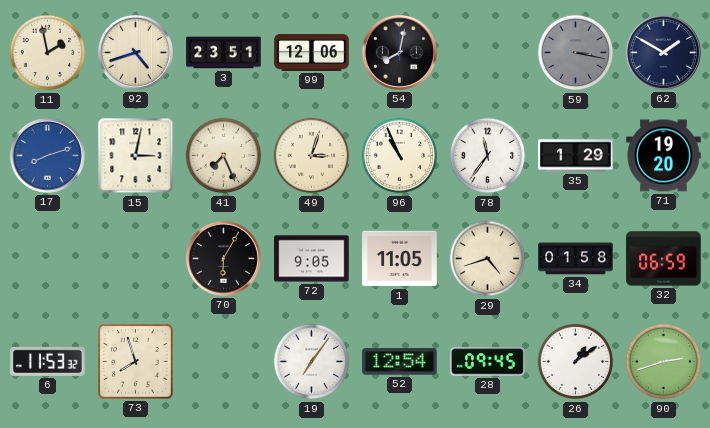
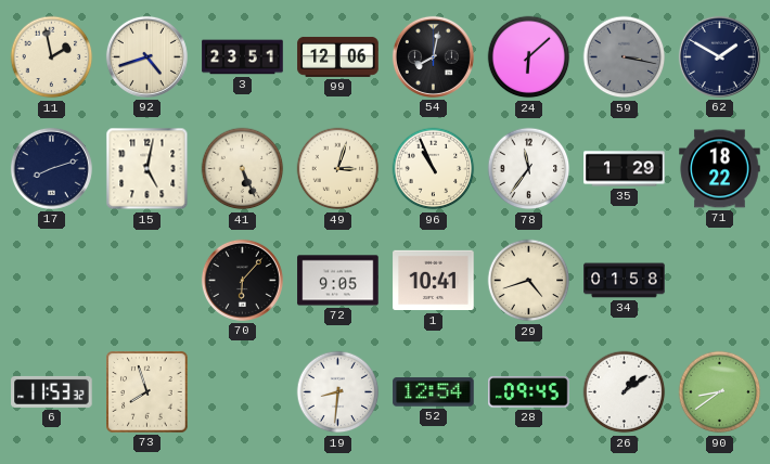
24: none -> 6:08 (529, 57)
17 dial: blue -> navy (51, 168)
15: 3:02 -> 5:02 (147, 169)
41: 7:26 -> 5:26 (243, 169)
71: 19:20 -> 18:22 (720, 169)
70: 6:05 -> 6:07 (242, 280)
1: 11:05 -> 10:41 (434, 281)
32: 06:59 -> none (664, 259)
19: 7:06 -> 8:31 (338, 392)
90: 2:42 -> 8:39 (720, 392)
